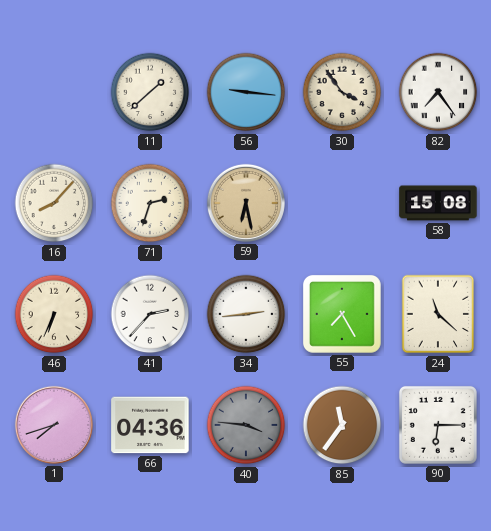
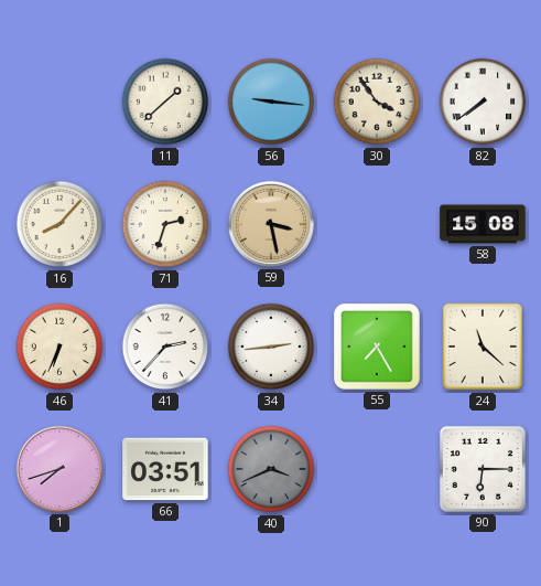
82: 7:24 -> 7:39 (483, 102)
59: 6:28 -> 3:28 (271, 224)
66: 04:36 -> 03:51 (165, 469)
40: 3:46 -> 3:41 (271, 469)
85: 11:36 -> none (342, 425)
